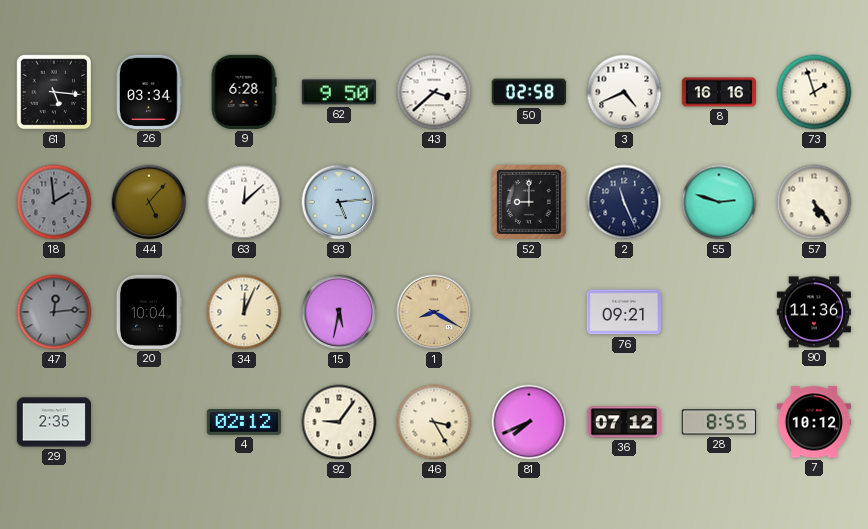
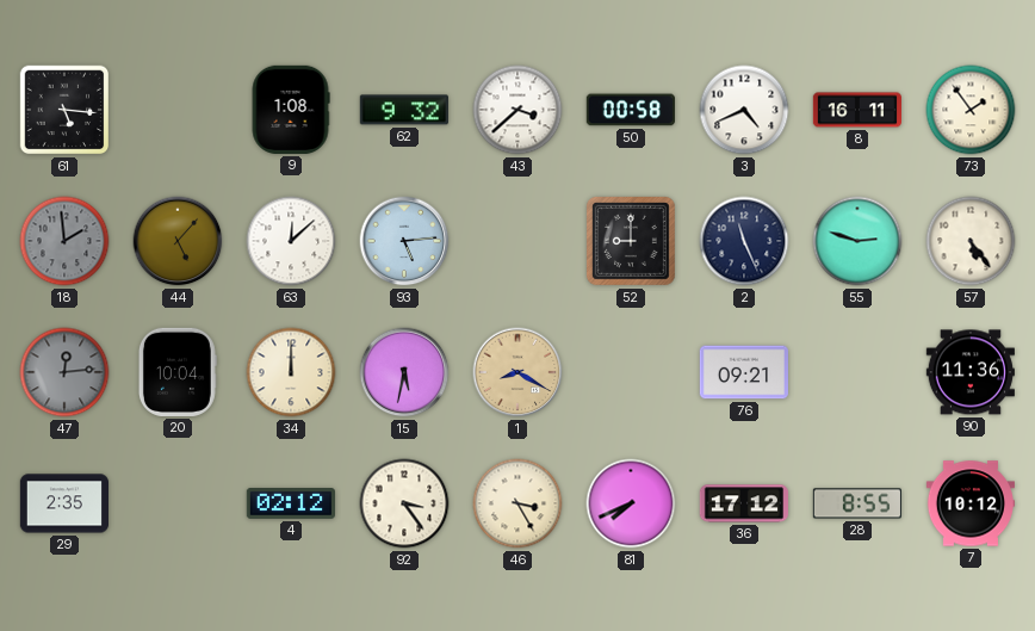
26: 03:34 -> none (149, 92)
9: 6:28 -> 1:08 (291, 110)
62: 9:50 -> 9:32 (404, 110)
50: 02:58 -> 00:58 (631, 110)
8: 16:16 -> 16:11 (856, 110)
73: 1:57 -> 1:54 (971, 110)
34: 12:04 -> 12:00 (291, 372)
92: 9:06 -> 3:24 (404, 503)
36: 07:12 -> 17:12 (743, 503)
